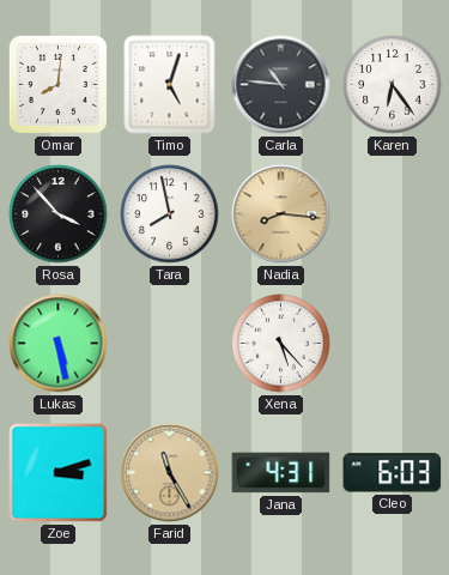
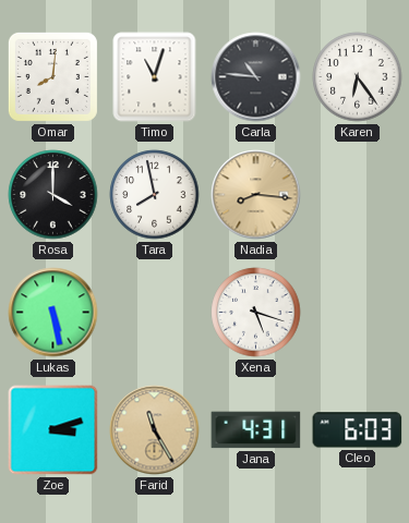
Timo: 5:03 -> 11:03 (155, 77)
Rosa: 3:53 -> 4:00 (53, 195)
Xena: 5:23 -> 5:18 (256, 313)
